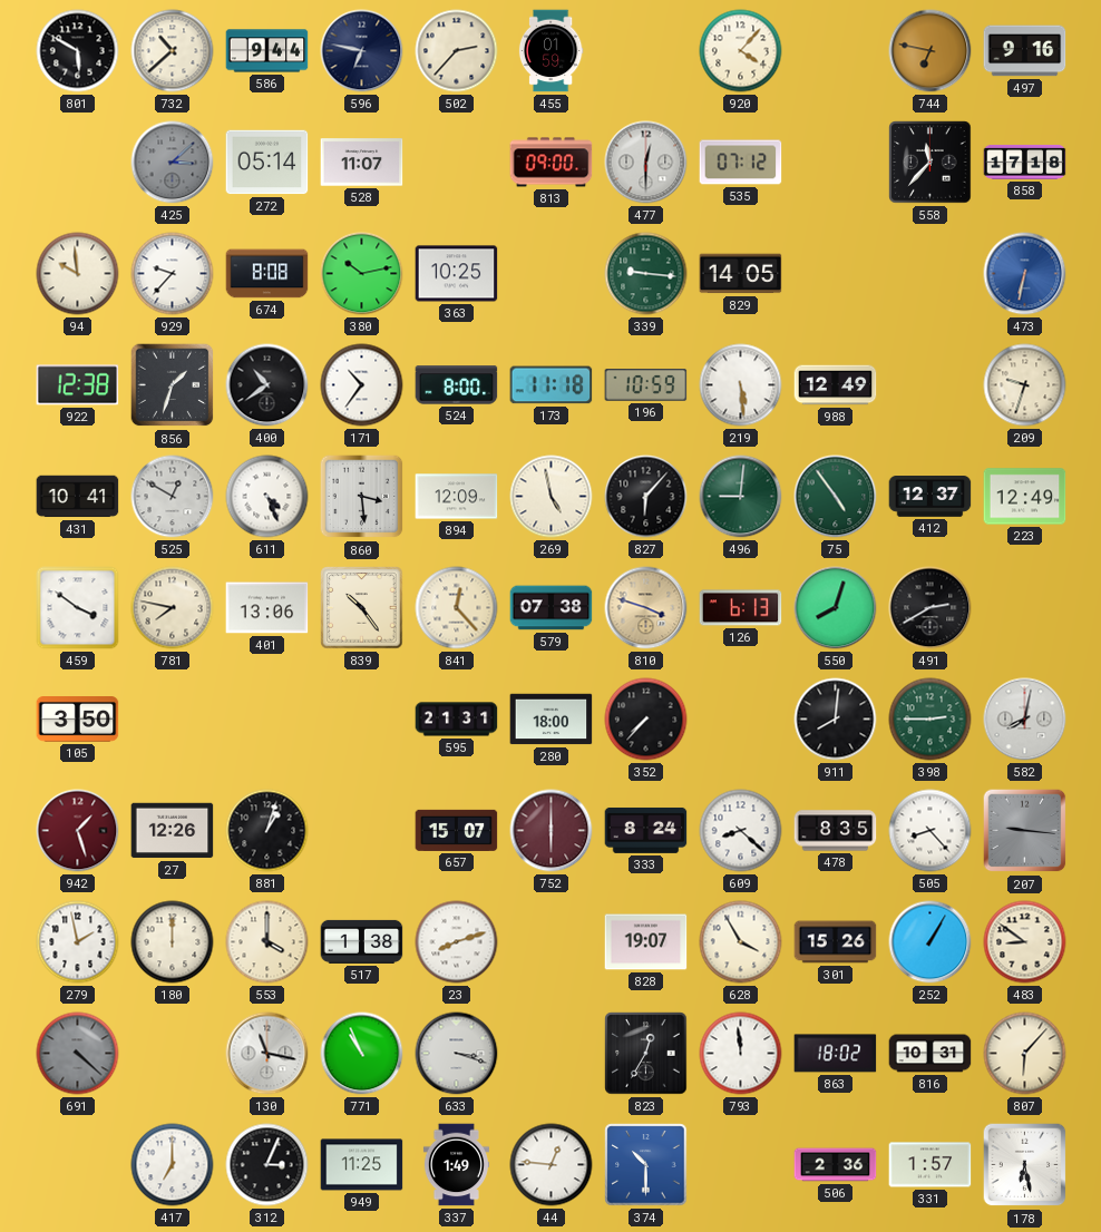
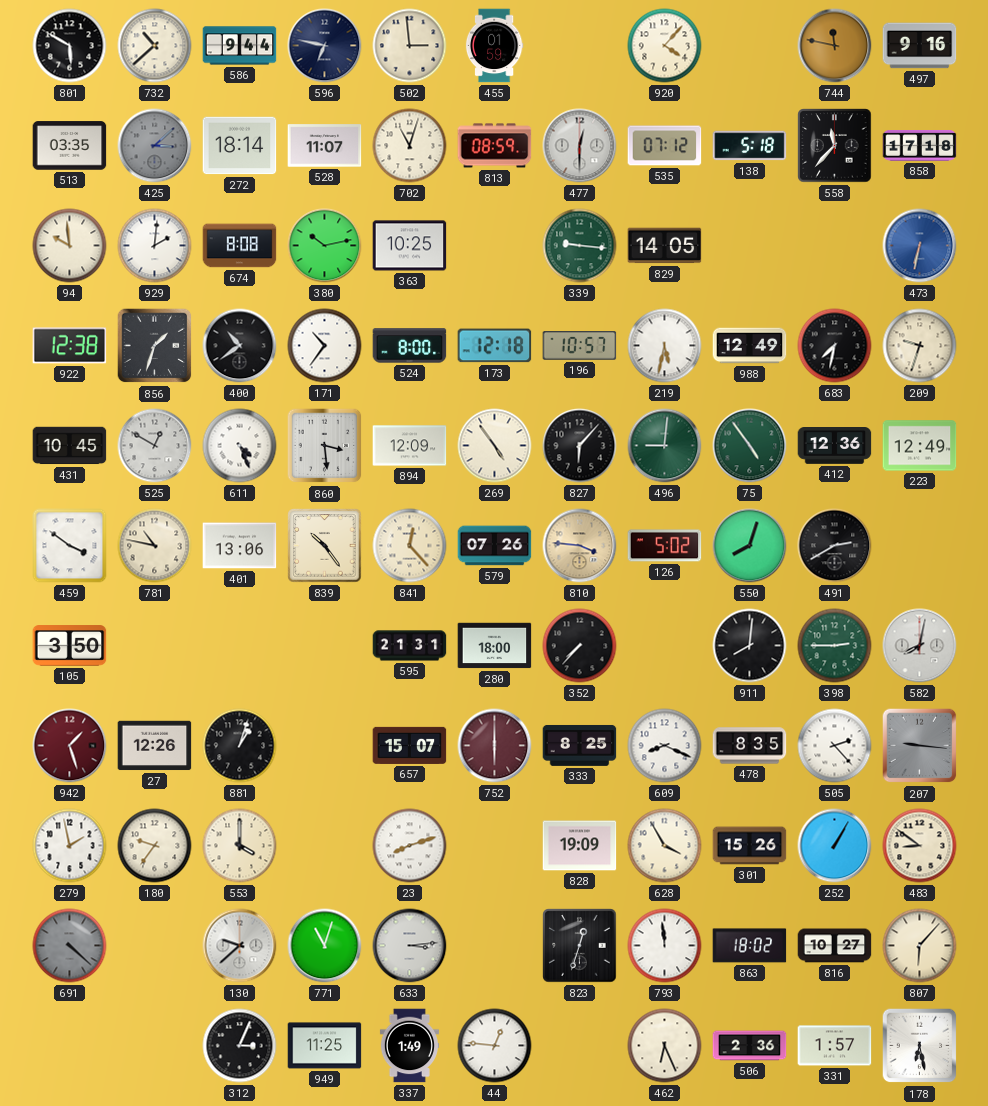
502: 2:37 -> 2:59 (410, 46)
744: 6:47 -> 11:47 (835, 46)
513: none -> 03:35 (70, 146)
272: 05:14 -> 18:14 (240, 146)
702: none -> 11:03 (410, 146)
813: 09:00 -> 08:59 (495, 146)
138: none -> 5:18 (750, 146)
929: 9:37 -> 2:01 (155, 246)
173: 11:18 -> 12:18 (495, 346)
196: 10:59 -> 10:57 (580, 346)
219: 5:29 -> 5:32 (665, 346)
683: none -> 7:32 (835, 346)
431: 10:41 -> 10:45 (70, 446)
269: 4:58 -> 4:54 (495, 446)
412: 12:37 -> 12:36 (835, 446)
781: 7:47 -> 10:47 (155, 546)
579: 07:38 -> 07:26 (495, 546)
810: 3:48 -> 3:46 (580, 546)
126: 6:13 -> 5:02 (665, 546)
333: 8:24 -> 8:25 (580, 745)
609: 8:22 -> 8:19 (665, 746)
505: 8:23 -> 2:23 (835, 746)
180: 12:00 -> 9:36 (155, 846)
517: 1:38 -> none (362, 941)
828: 19:07 -> 19:09 (580, 846)
130: 11:17 -> 9:38 (240, 946)
771: 10:56 -> 11:03 (325, 946)
633: 3:18 -> 3:14 (410, 946)
823: 12:35 -> 12:33 (580, 946)
816: 10:31 -> 10:27 (835, 946)
417: 7:00 -> none (173, 1165)
374: 10:30 -> none (646, 1165)
462: none -> 6:26 (665, 1046)
